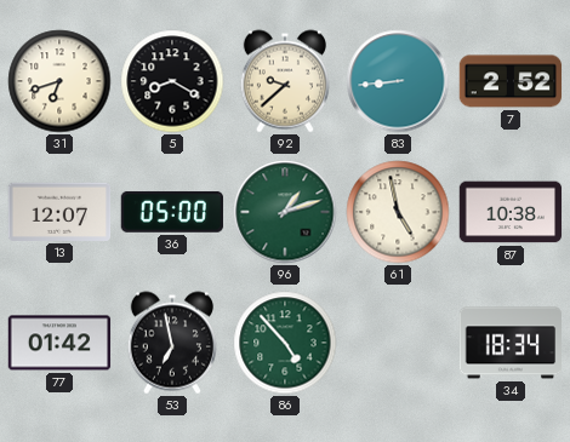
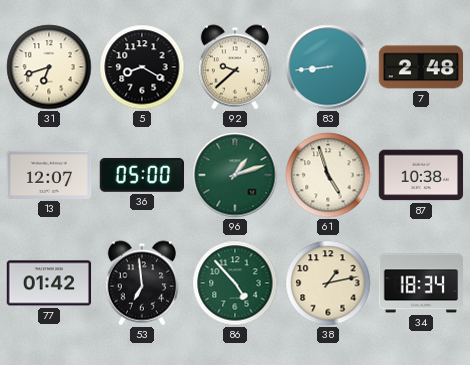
7: 2:52 -> 2:48 (421, 67)
61: 4:58 -> 4:57 (328, 175)
53: 6:58 -> 6:59 (141, 283)
38: none -> 1:13 (328, 283)
